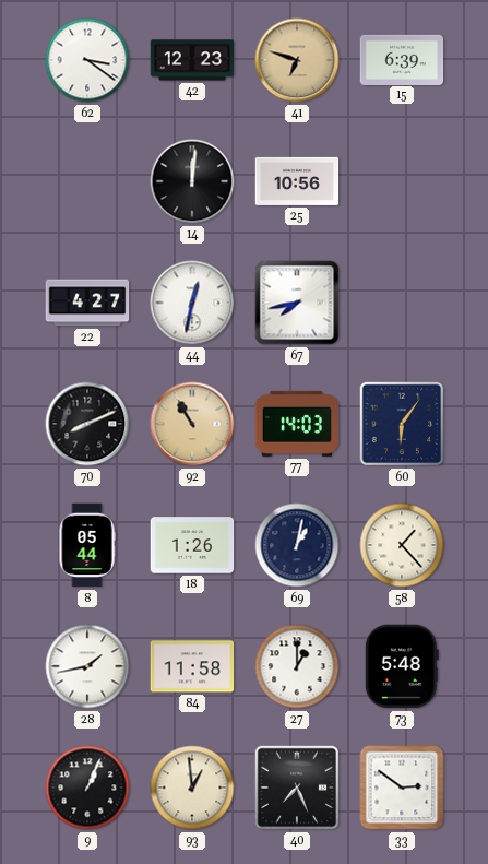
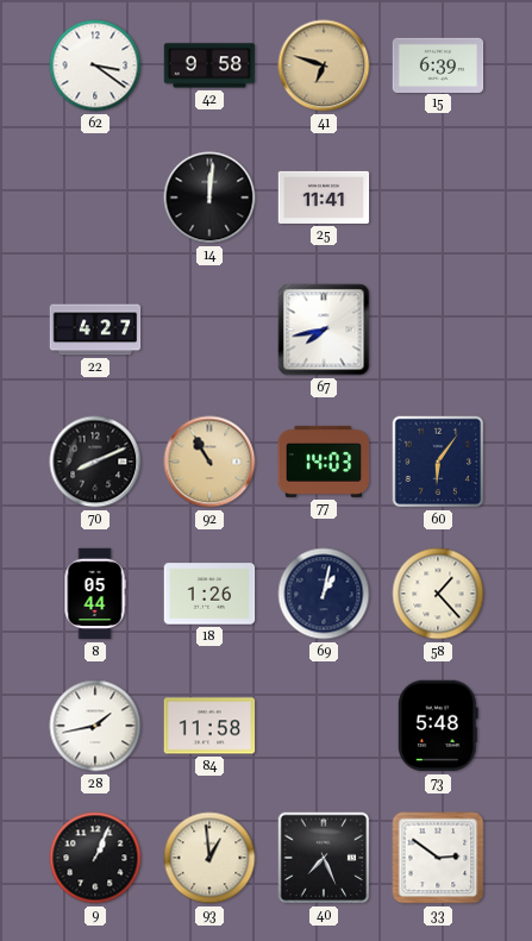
42: 12:23 -> 9:58 (209, 65)
25: 10:56 -> 11:41 (324, 197)
44: 12:32 -> none (192, 303)
27: 1:00 -> none (297, 666)
